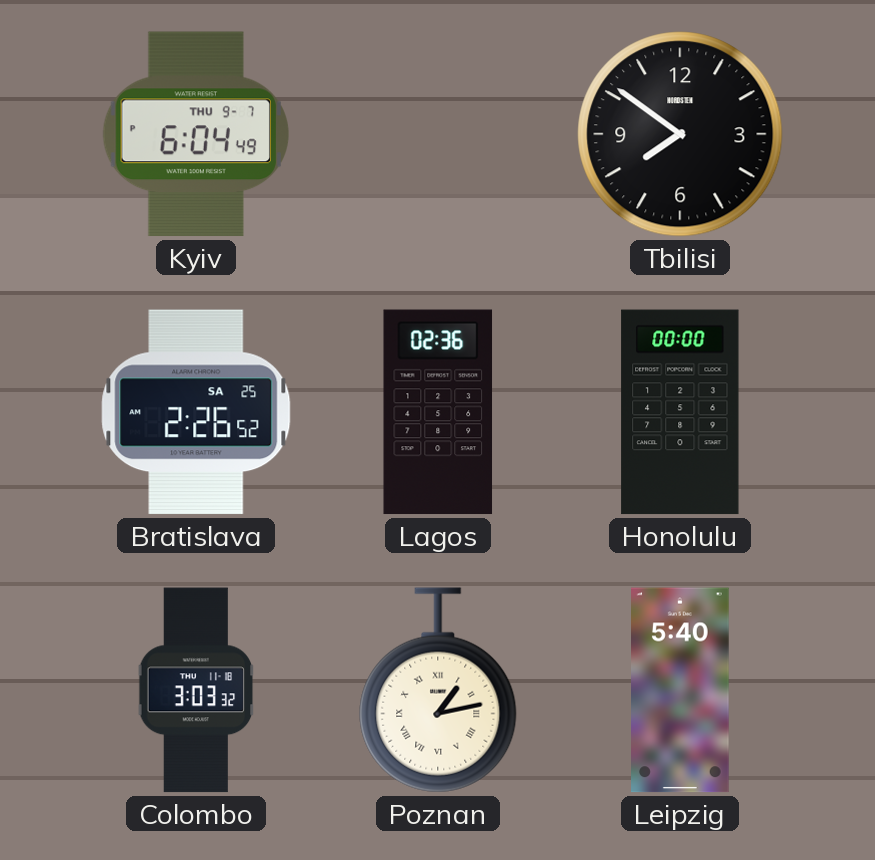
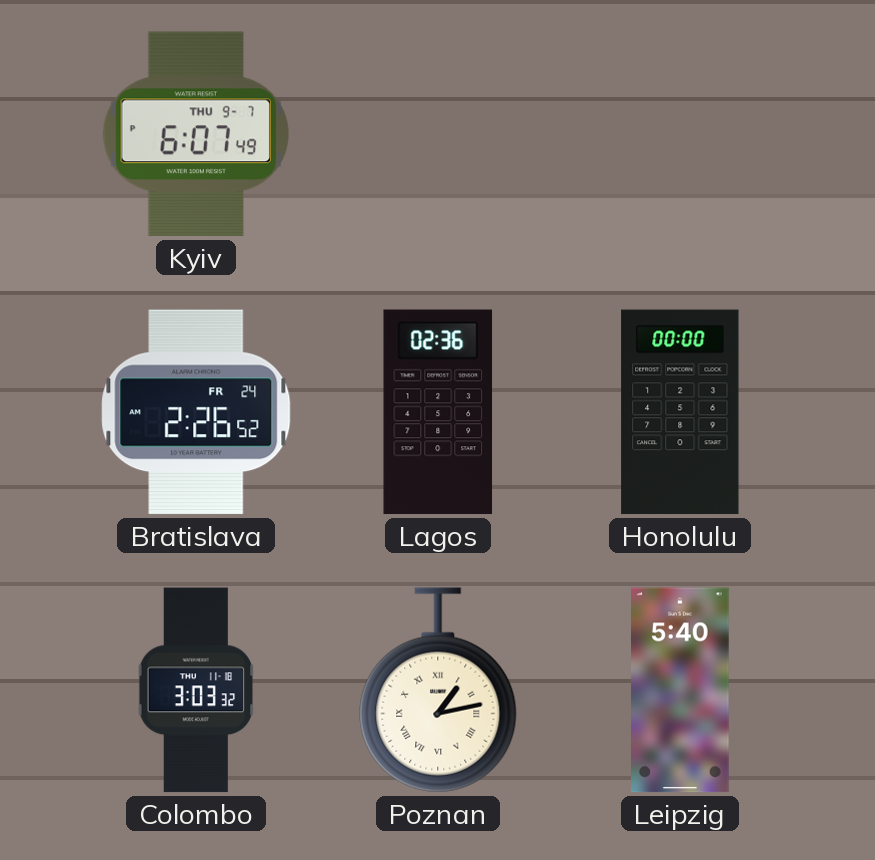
Kyiv: 6:04 -> 6:07 (195, 134)
Tbilisi: 7:51 -> none (680, 134)
Bratislava date: SA 25 -> FR 24 (196, 412)
